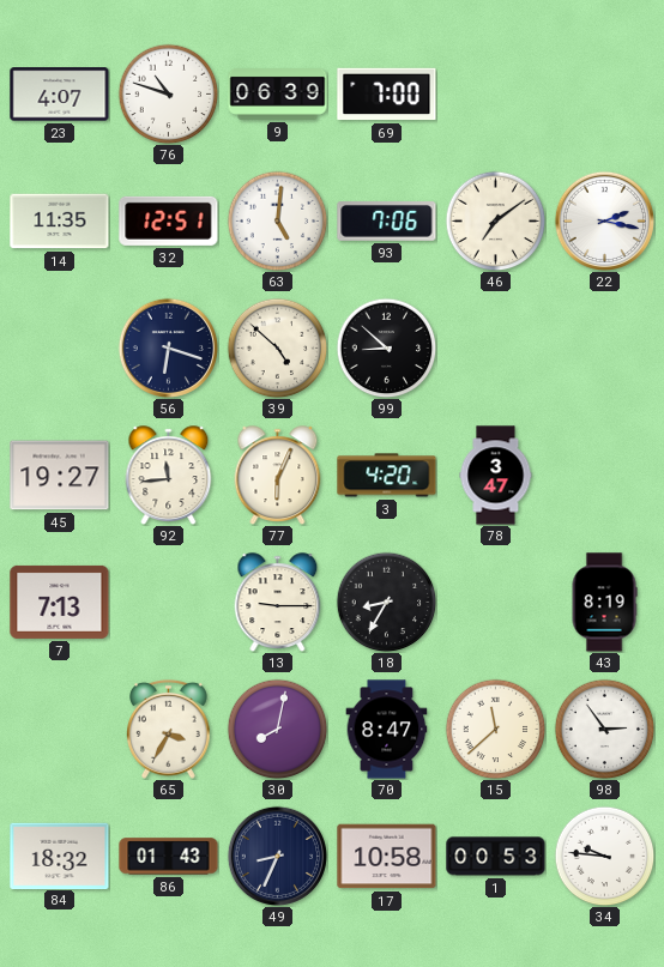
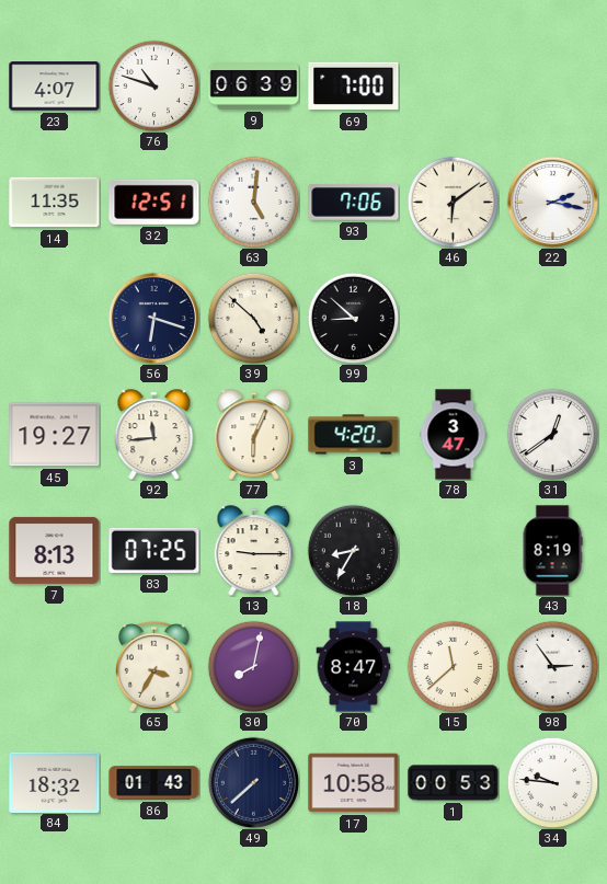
46: 7:09 -> 6:09 (453, 202)
31: none -> 12:39 (552, 434)
7: 7:13 -> 8:13 (55, 550)
83: none -> 07:25 (154, 550)
49: 8:34 -> 7:38 (253, 782)
